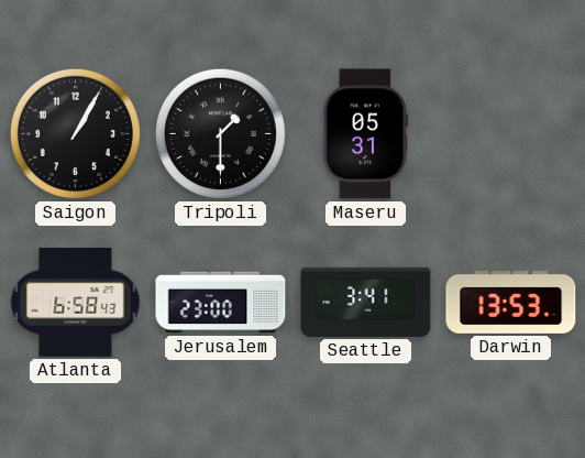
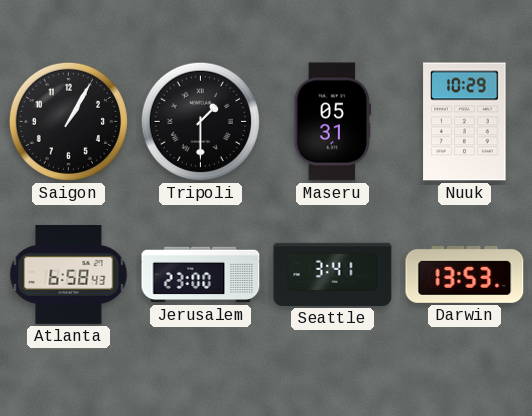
Nuuk: none -> 10:29 (465, 122)
